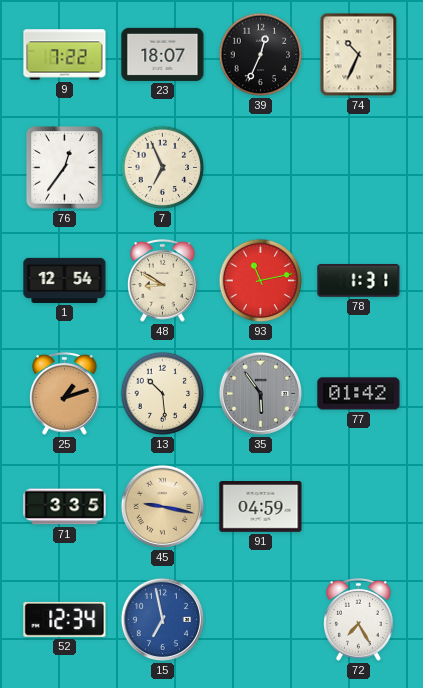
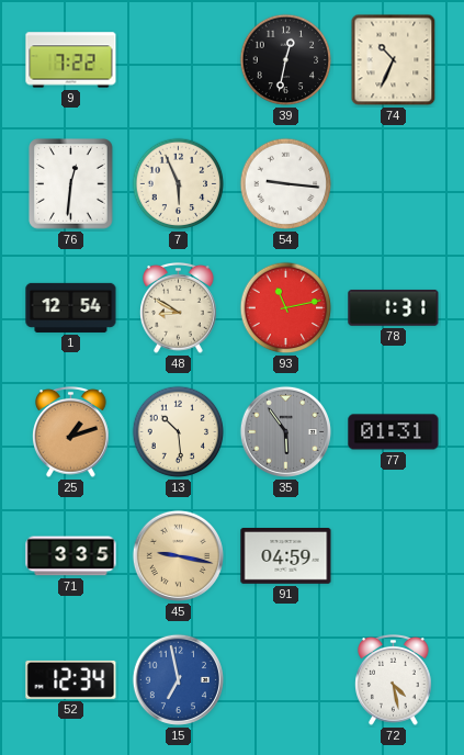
23: 18:07 -> none (163, 54)
39: 12:34 -> 12:32 (286, 60)
76: 12:36 -> 12:31 (71, 184)
7: 6:56 -> 5:56 (179, 184)
54: none -> 9:16 (286, 184)
77: 01:42 -> 01:31 (394, 432)
72: 7:25 -> 4:28 (394, 680)
